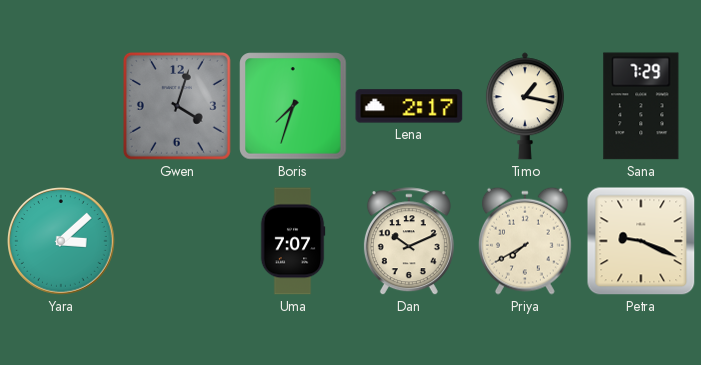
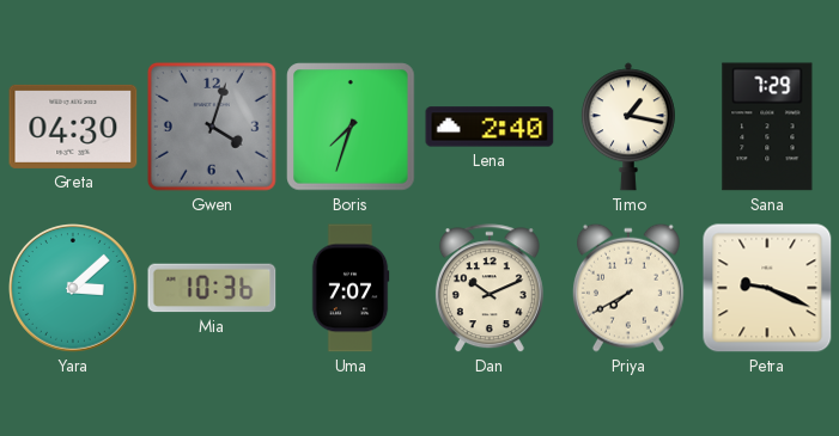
Greta: none -> 04:30 (73, 127)
Lena: 2:17 -> 2:40 (490, 127)
Mia: none -> 10:36 (212, 288)
